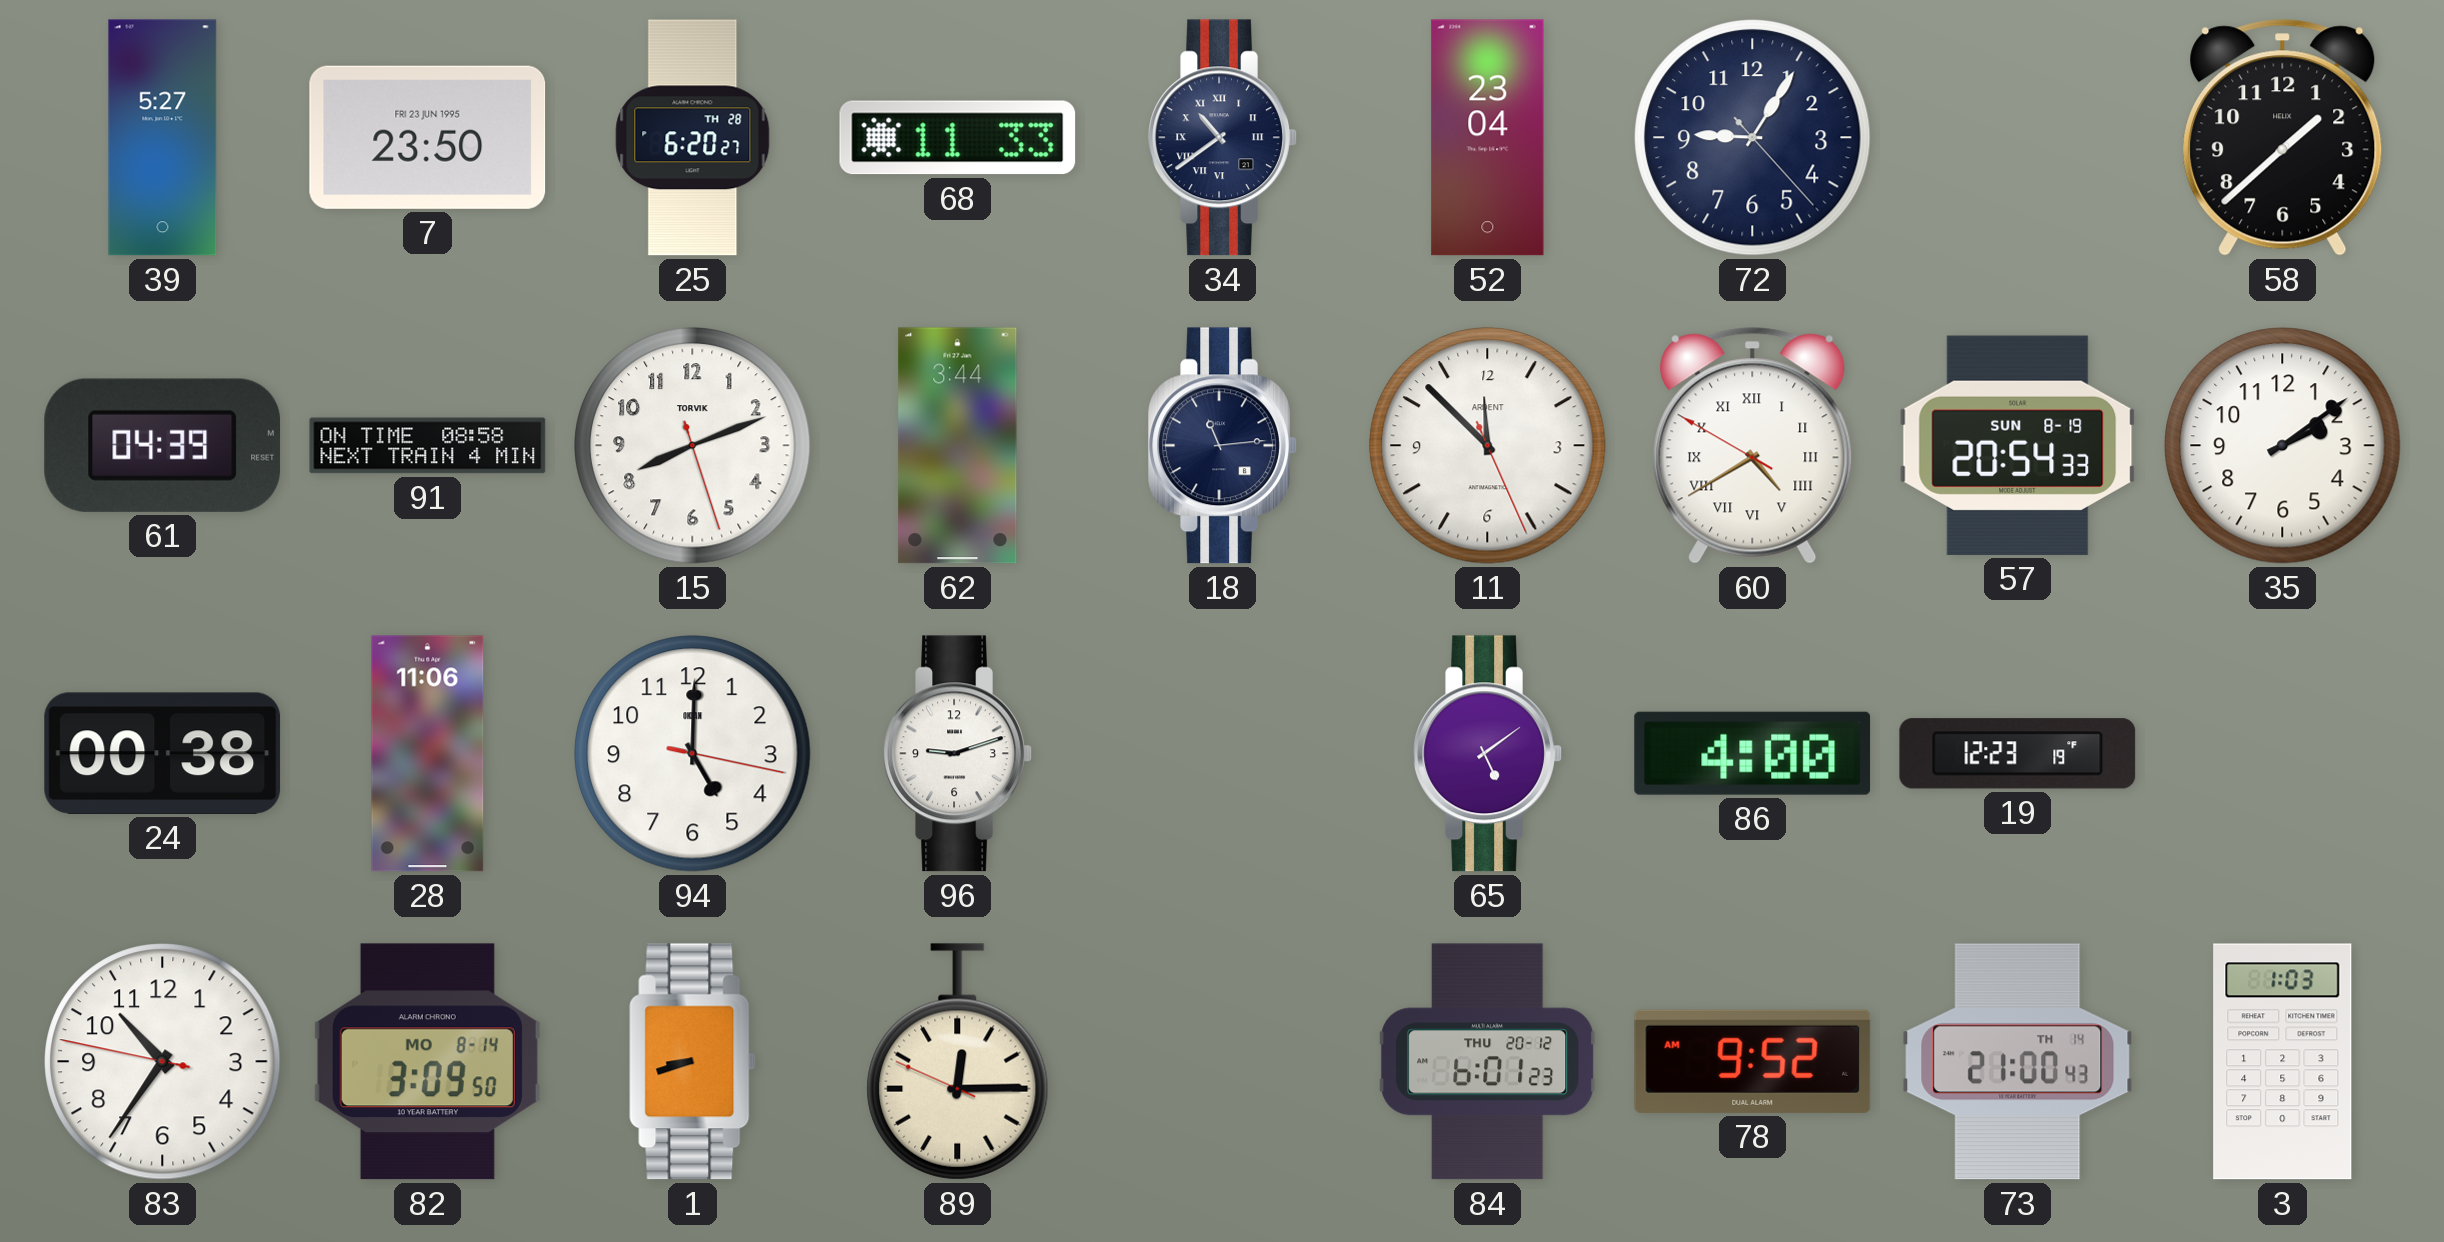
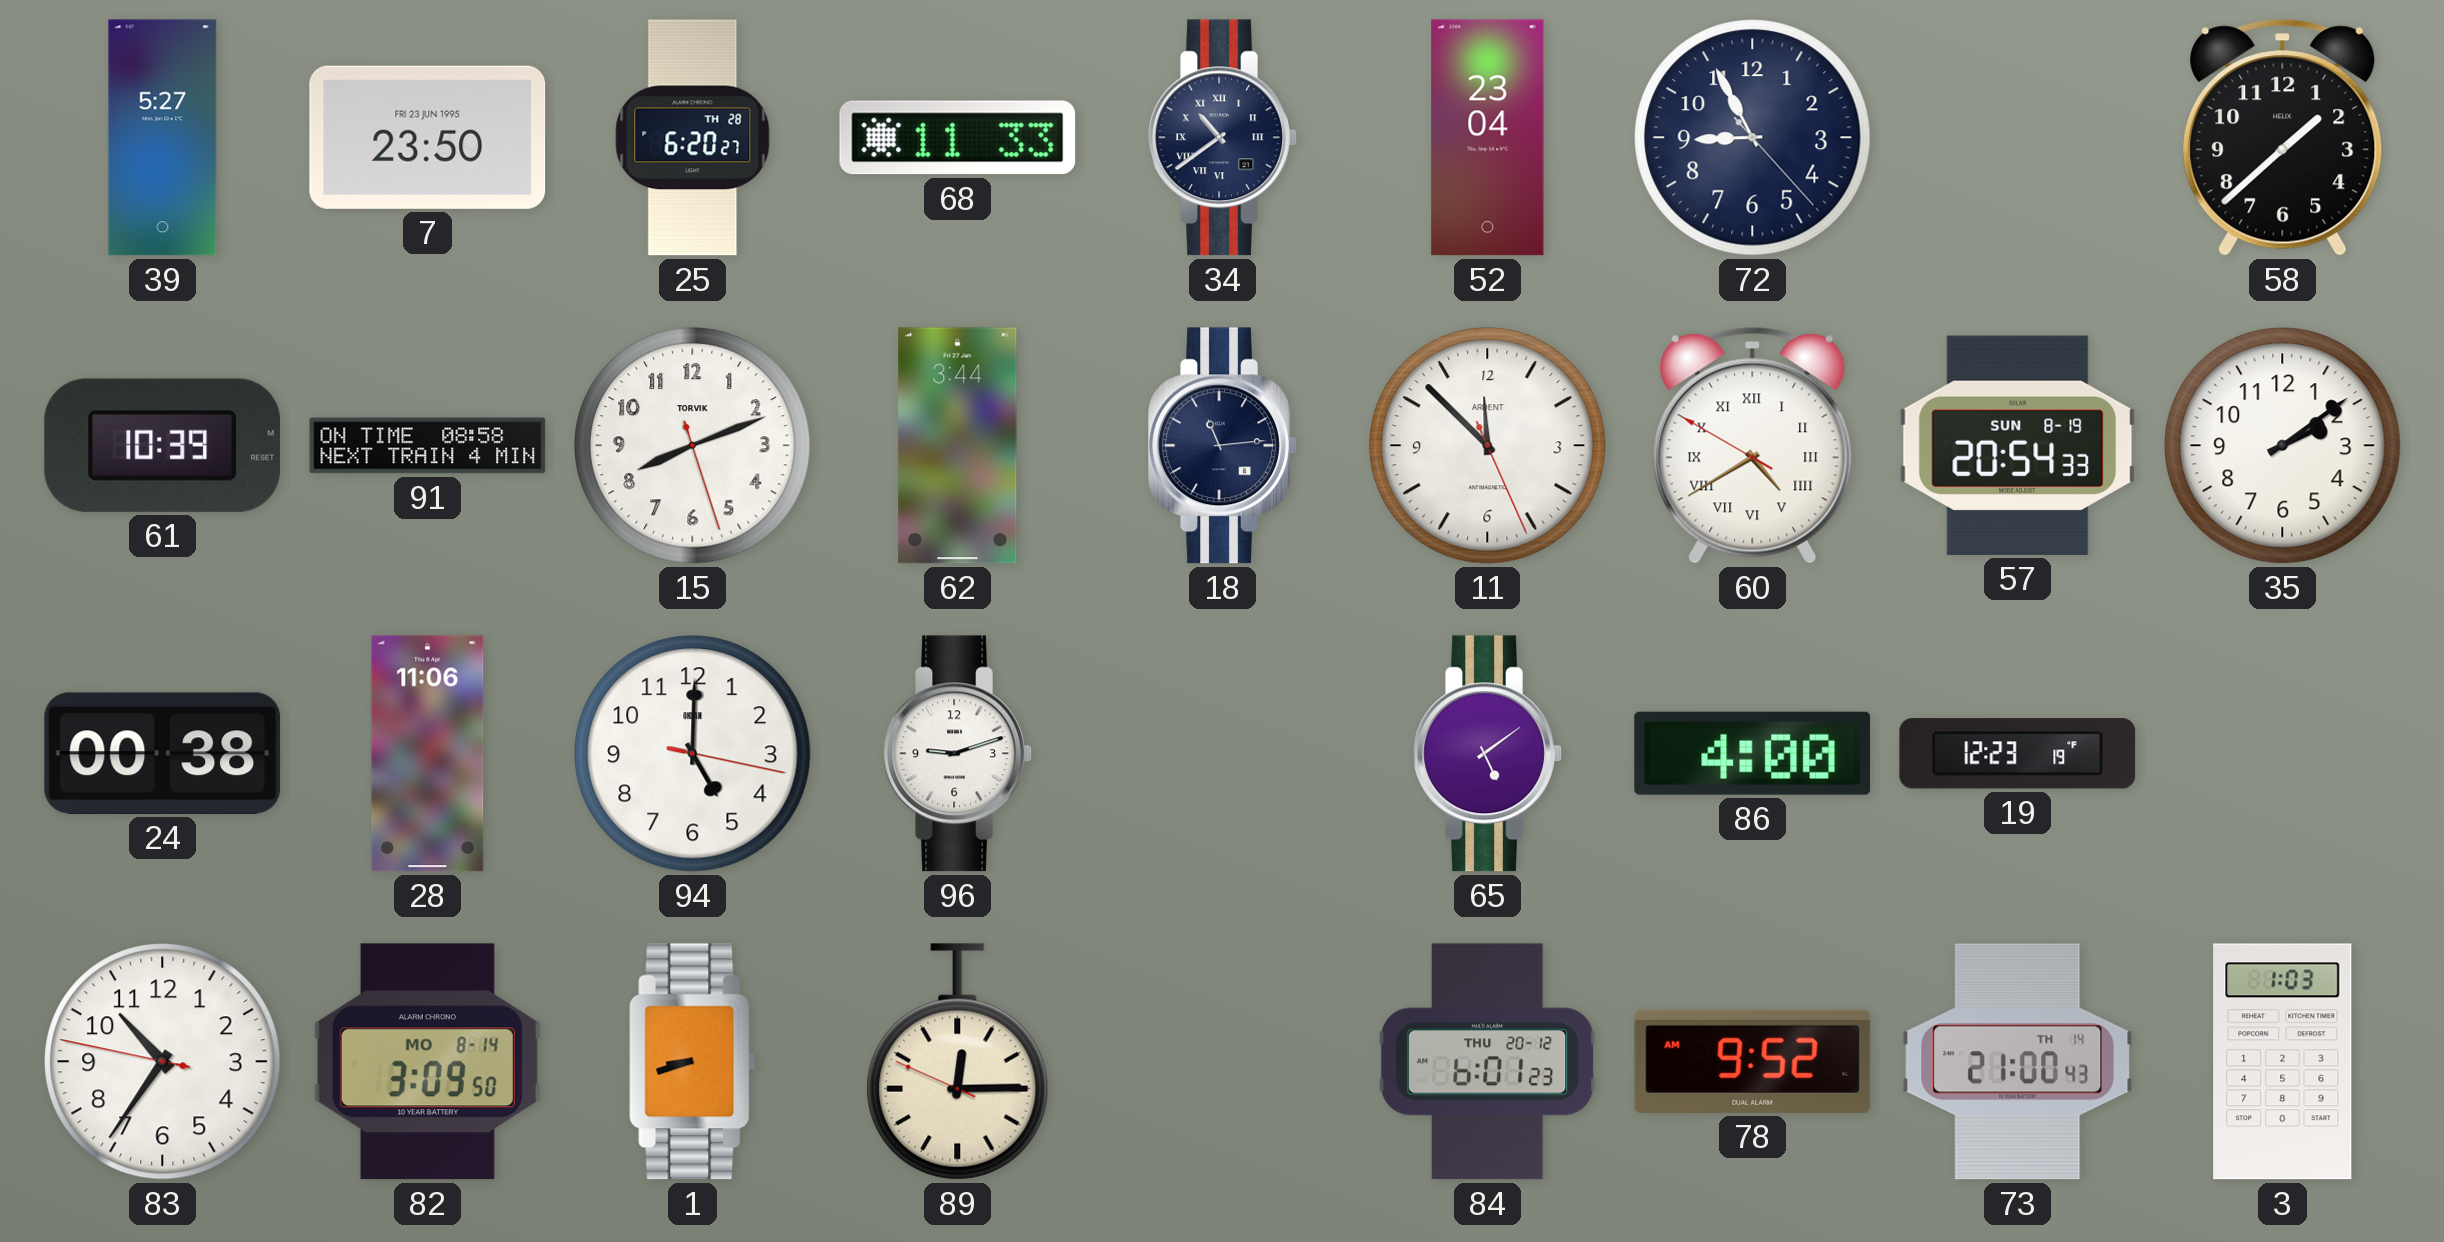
72: 9:05 -> 8:55 (1753, 138)
61: 04:39 -> 10:39 (163, 445)
